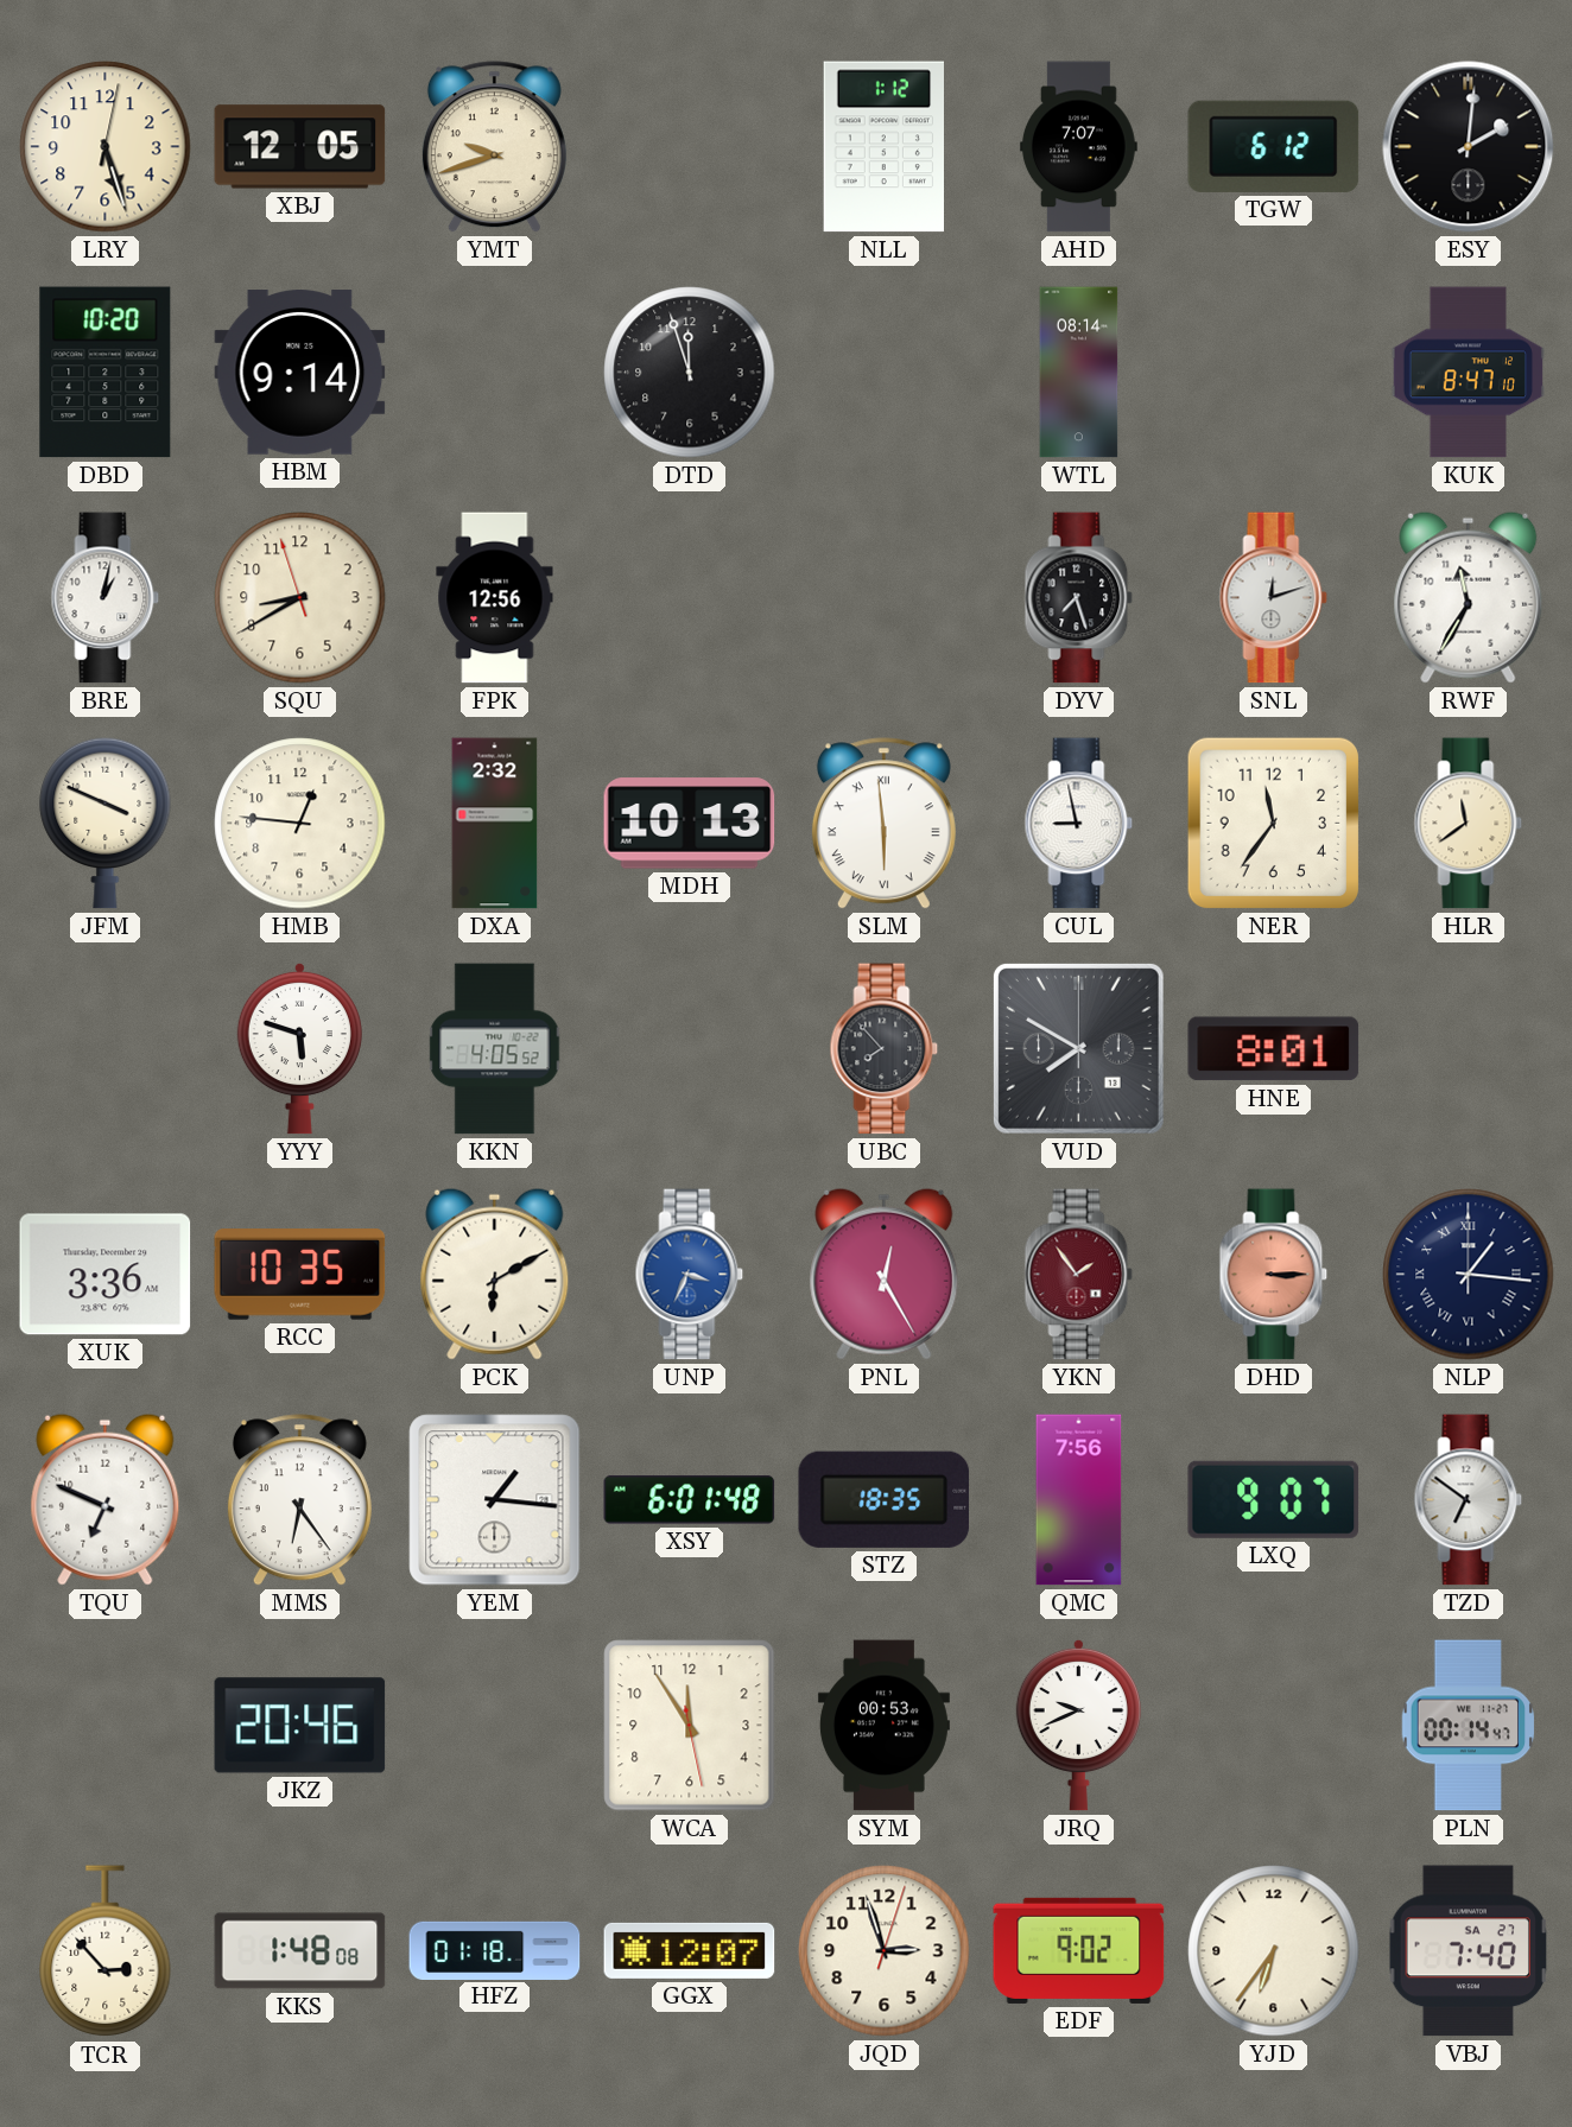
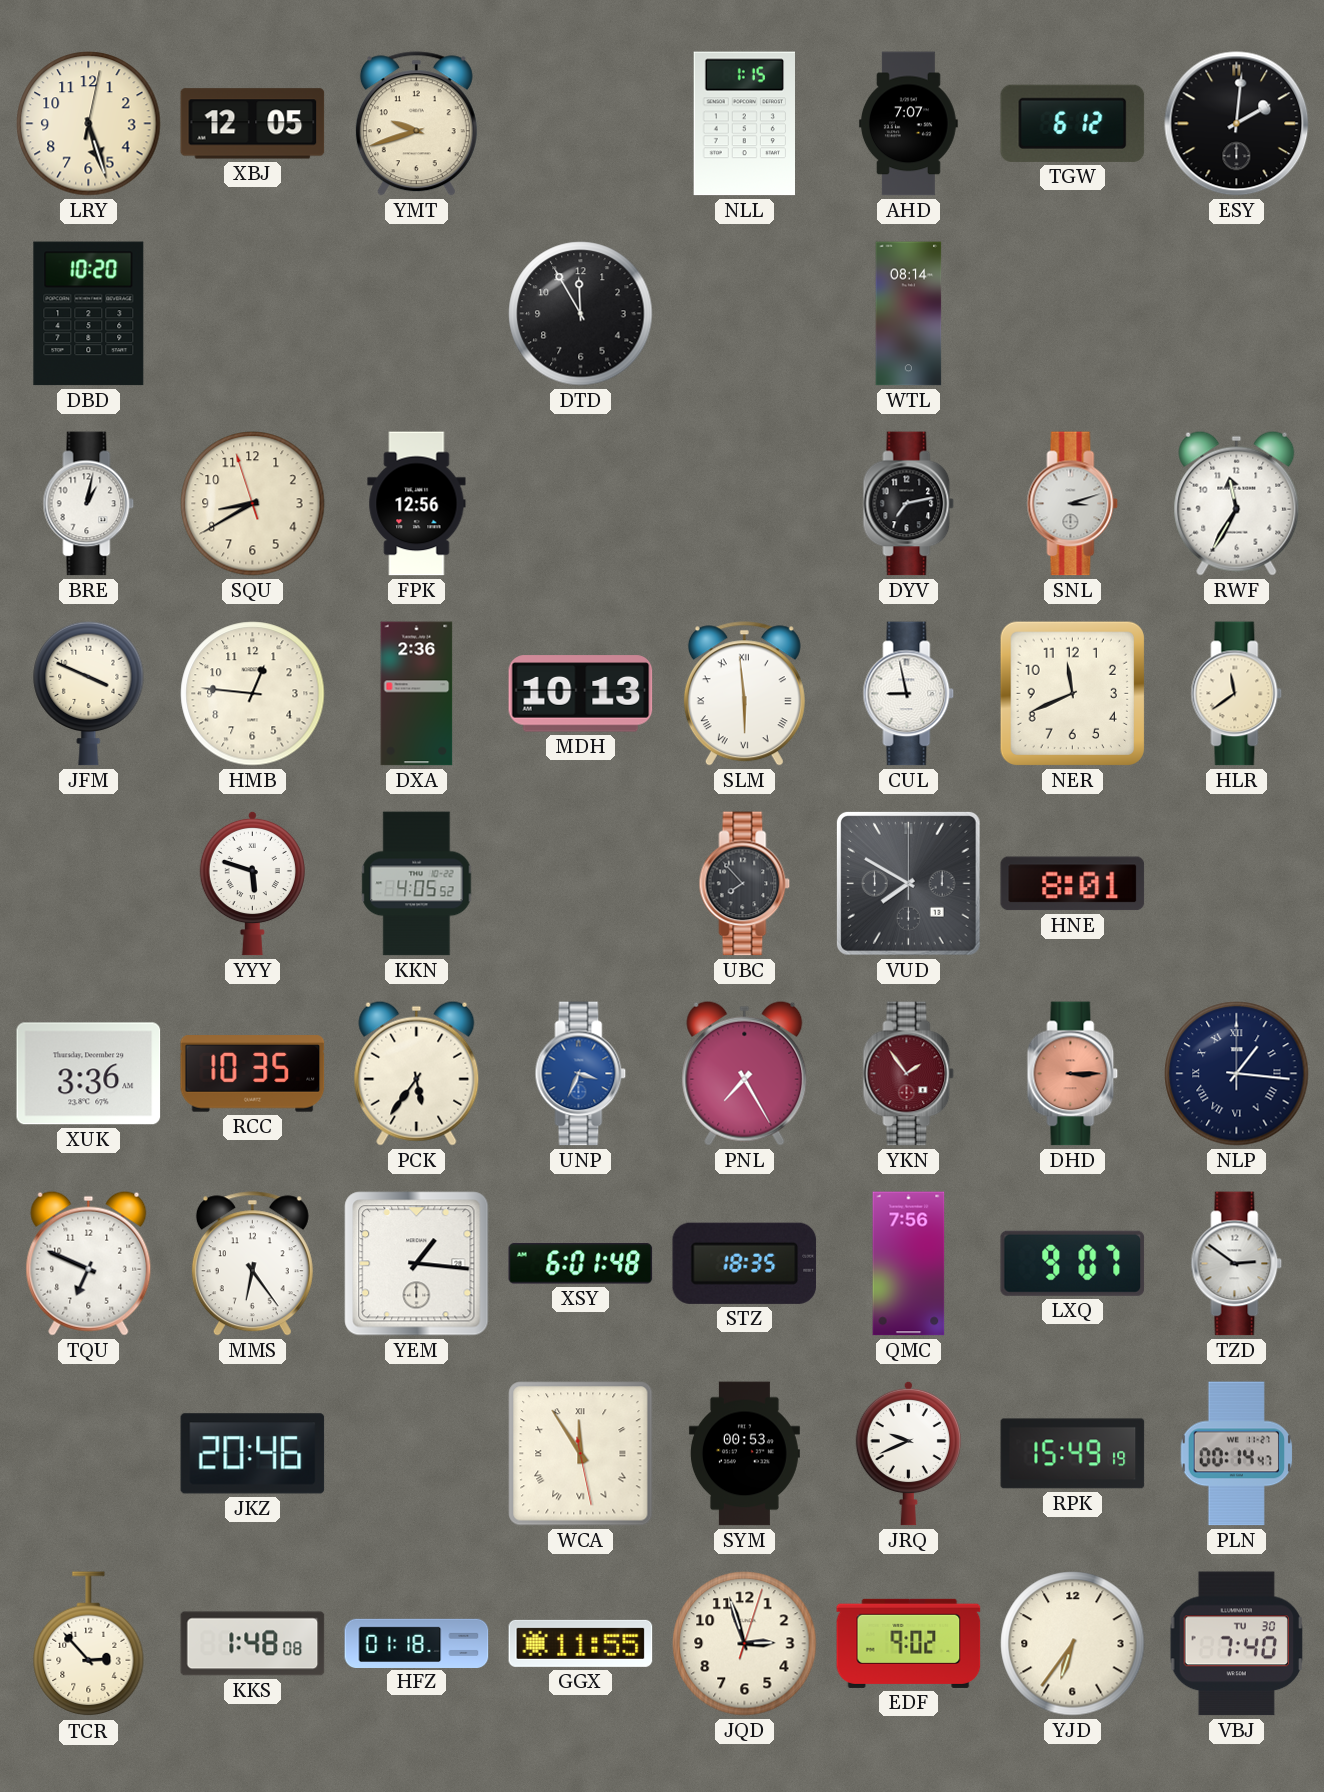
NLL: 1:12 -> 1:15 (744, 124)
HBM: 9:14 -> none (300, 373)
DTD: 11:57 -> 11:55 (581, 314)
KUK: 8:47 -> none (1468, 373)
DYV: 7:27 -> 7:13 (909, 504)
SNL: 12:12 -> 3:12 (1073, 504)
DXA: 2:32 -> 2:36 (417, 694)
NER: 11:36 -> 11:41 (1072, 693)
PCK: 6:10 -> 5:36 (417, 1073)
PNL: 12:25 -> 7:25 (745, 1073)
TZD: 6:51 -> 2:51 (1237, 1264)
WCA numerals: Arabic -> Roman (581, 1454)
RPK: none -> 15:49 (1073, 1454)
GGX: 12:07 -> 11:55 (581, 1643)
VBJ date: SA 27 -> TU 30 (1236, 1644)
